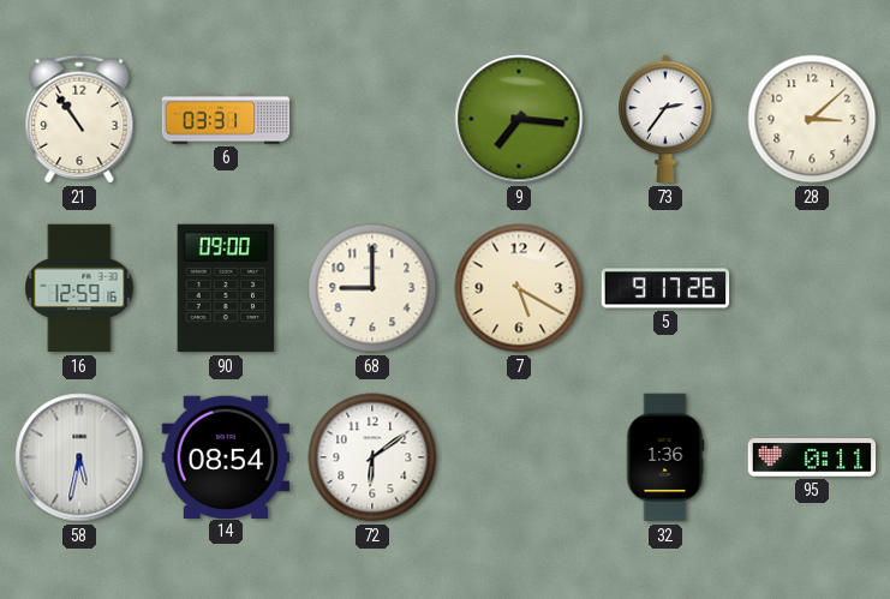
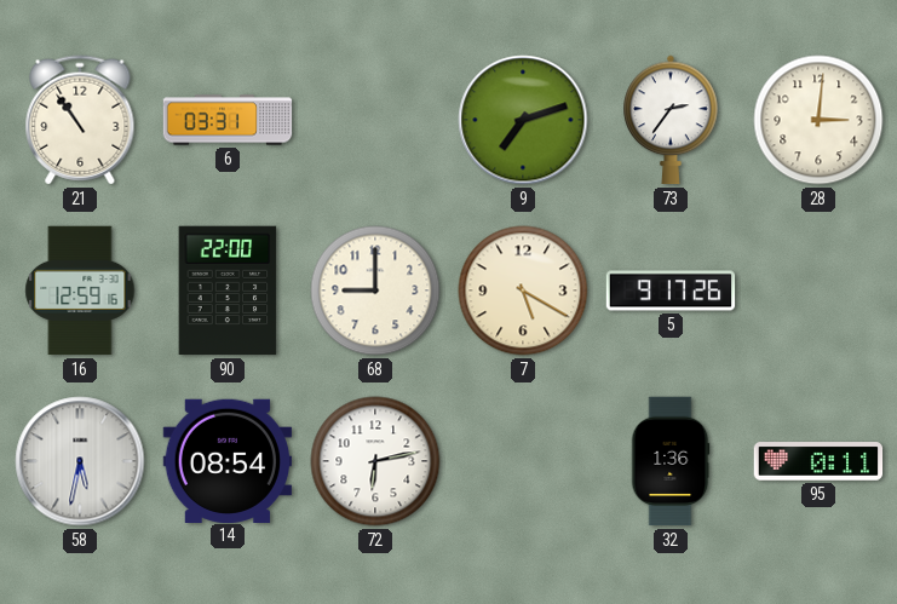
9: 7:16 -> 7:12 (523, 120)
28: 3:08 -> 3:01 (818, 120)
90: 09:00 -> 22:00 (228, 291)
72: 6:09 -> 6:13 (375, 461)
